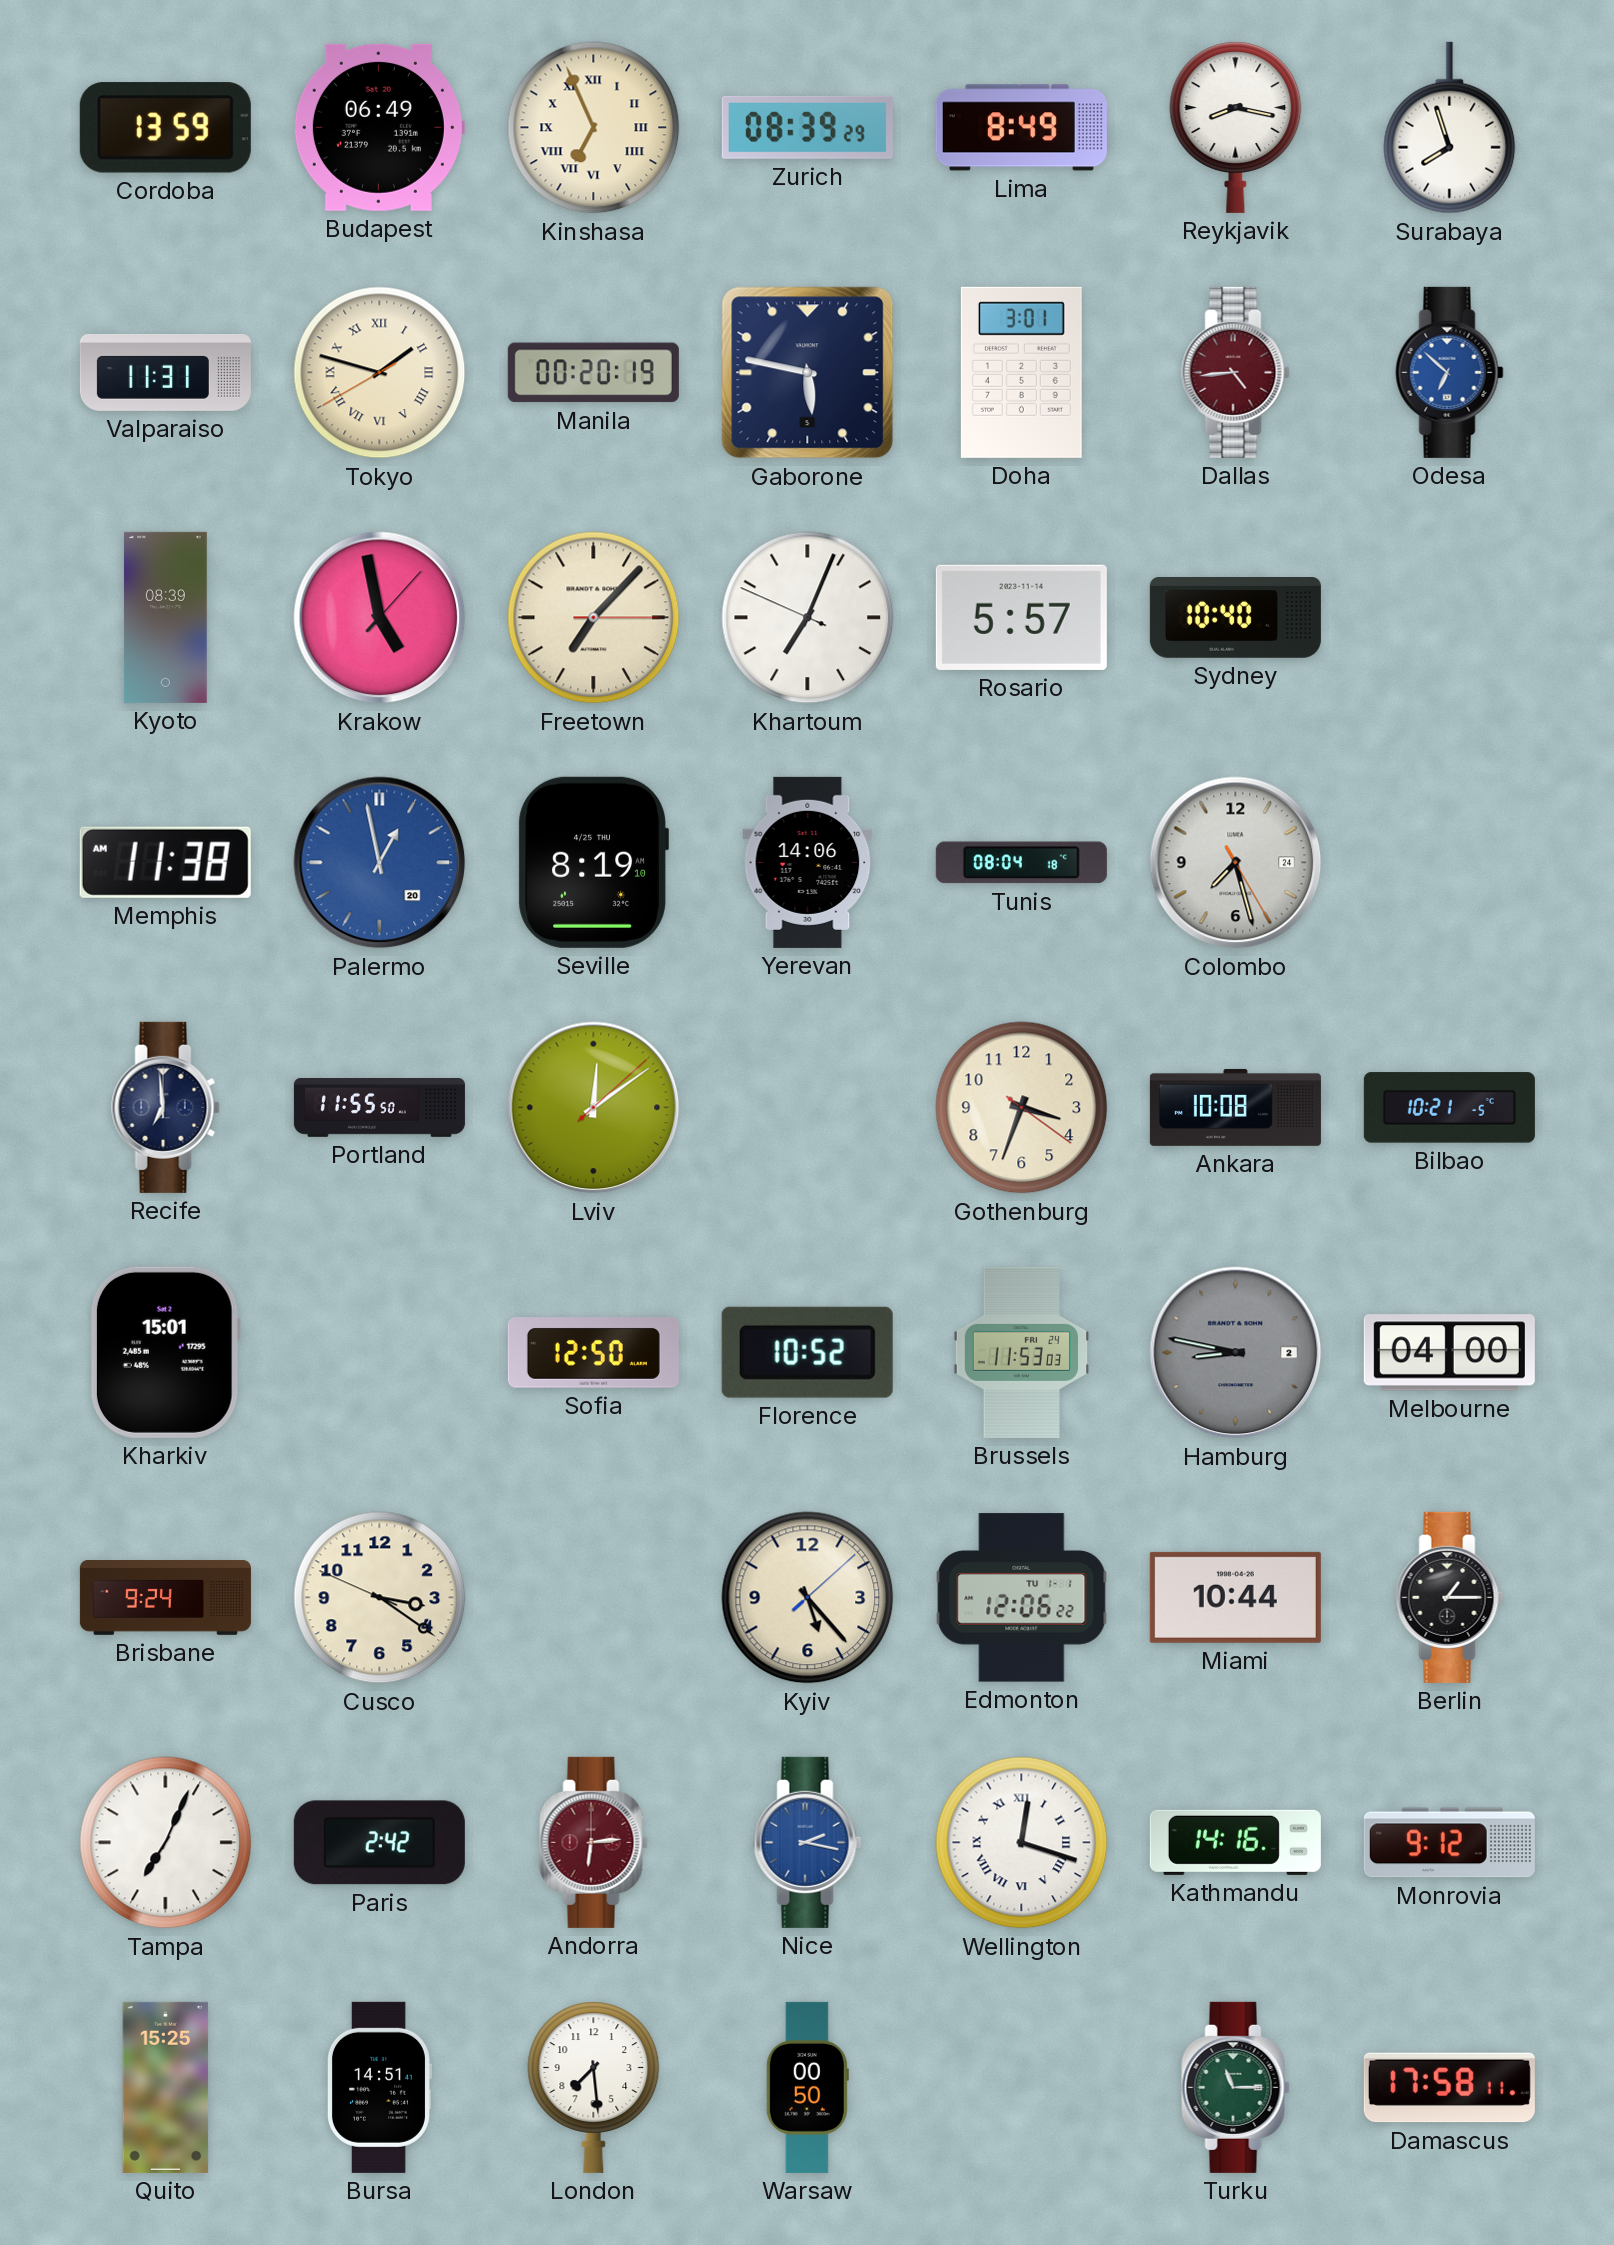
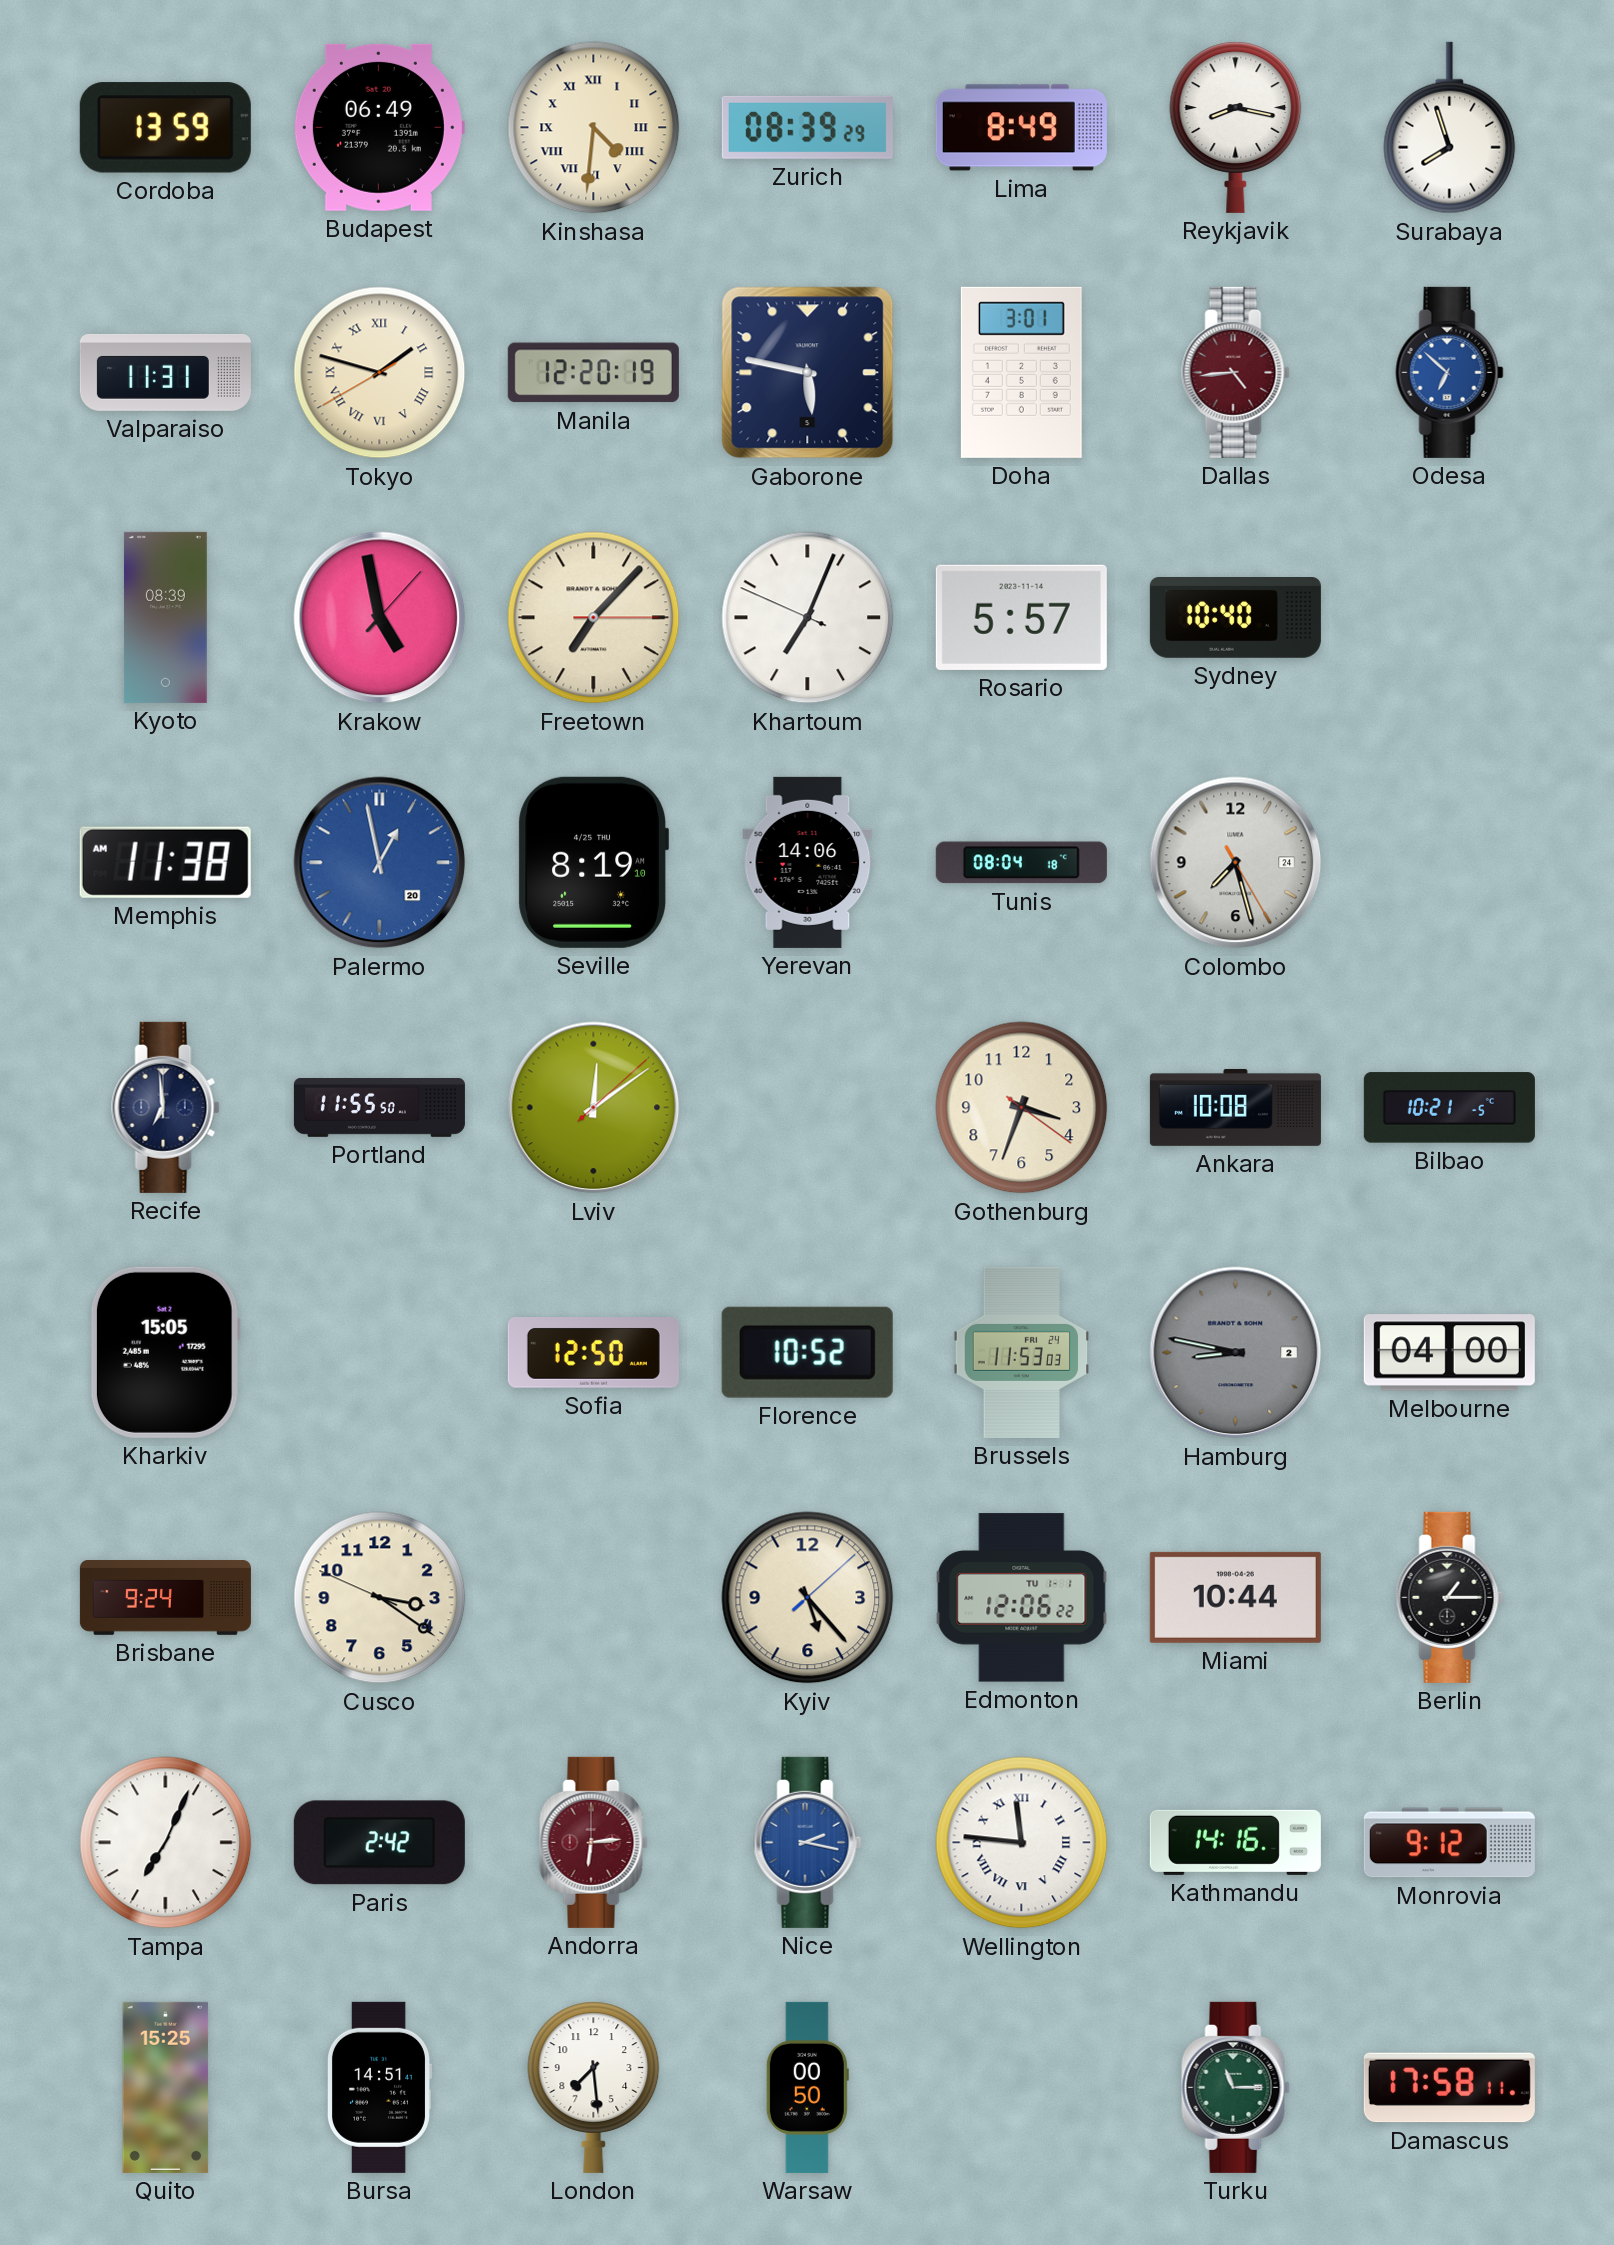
Kinshasa: 6:56 -> 4:31 (594, 128)
Manila: 00:20 -> 12:20 (593, 373)
Kharkiv: 15:01 -> 15:05 (165, 1352)
Wellington: 12:18 -> 11:46 (1022, 1843)
